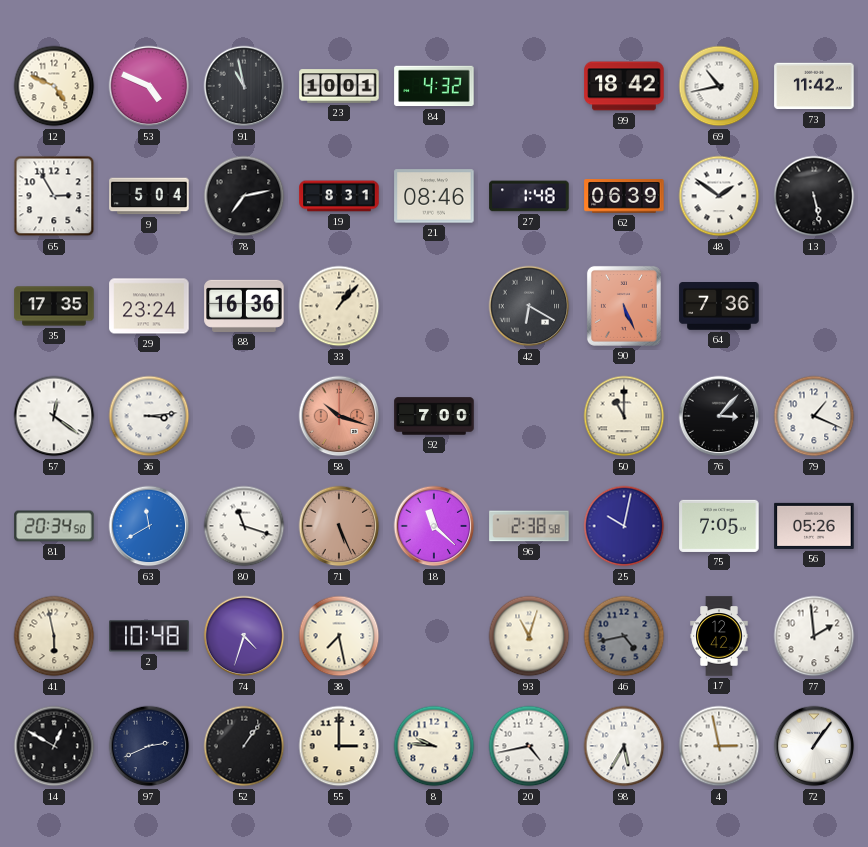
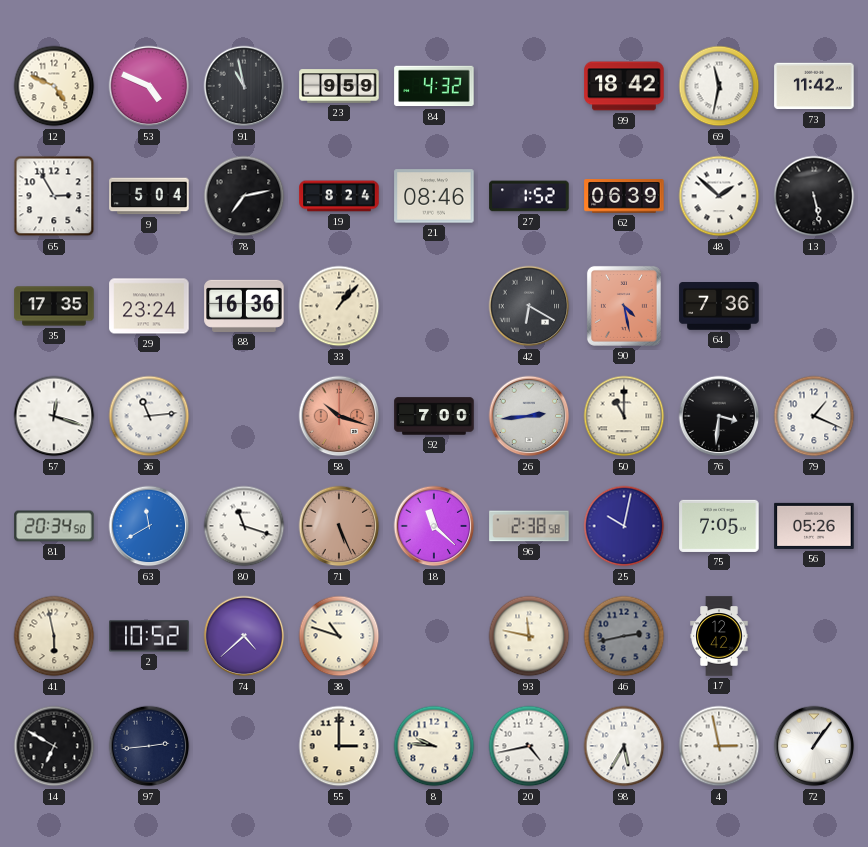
23: 10:01 -> 9:59 (339, 86)
69: 10:43 -> 11:32 (719, 86)
19: 8:31 -> 8:24 (339, 196)
27: 1:48 -> 1:52 (529, 196)
48: 1:51 -> 1:52 (719, 196)
90: 5:26 -> 4:28 (624, 306)
57: 12:21 -> 12:18 (54, 416)
36: 3:14 -> 11:14 (149, 416)
26: none -> 2:44 (529, 416)
76: 3:07 -> 3:31 (719, 416)
2: 10:48 -> 10:52 (149, 636)
74: 4:33 -> 4:38 (244, 636)
38: 7:28 -> 10:48 (339, 636)
93: 11:03 -> 11:47 (529, 636)
46: 4:43 -> 2:43 (624, 636)
77: 1:59 -> none (814, 636)
14: 12:50 -> 6:50 (54, 746)
97: 2:41 -> 2:44 (149, 746)
52: 1:06 -> none (244, 746)
